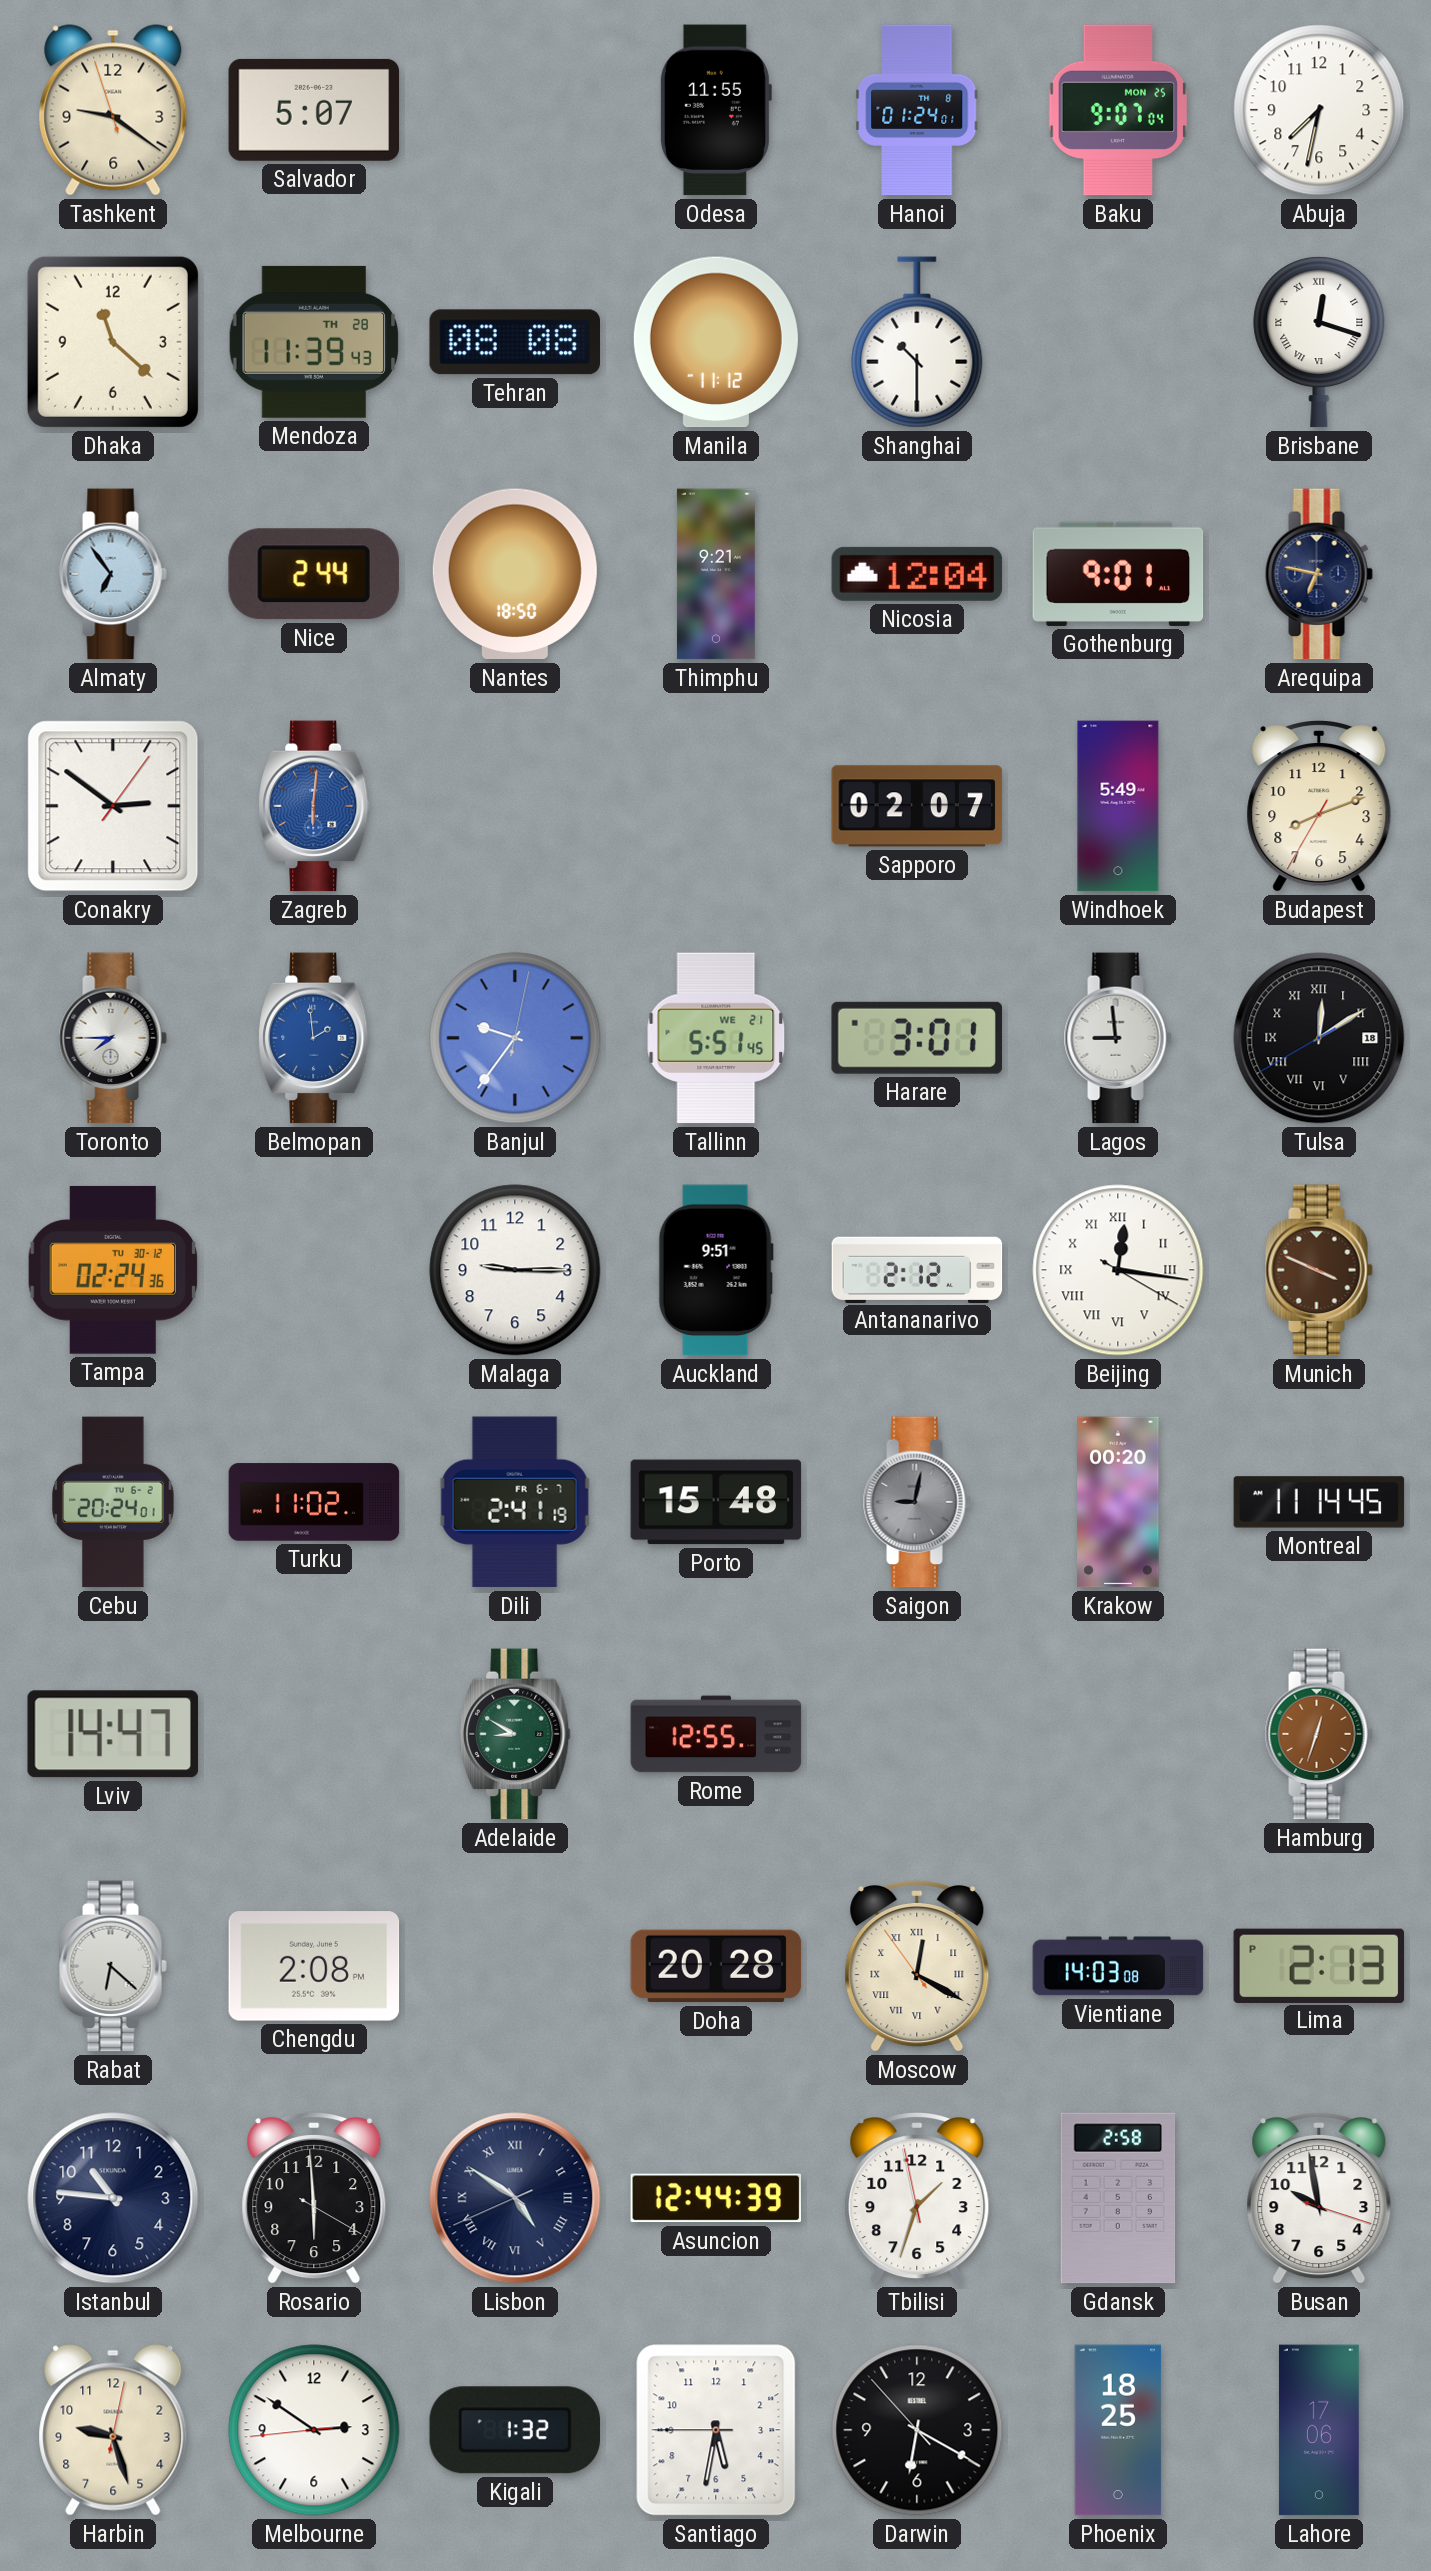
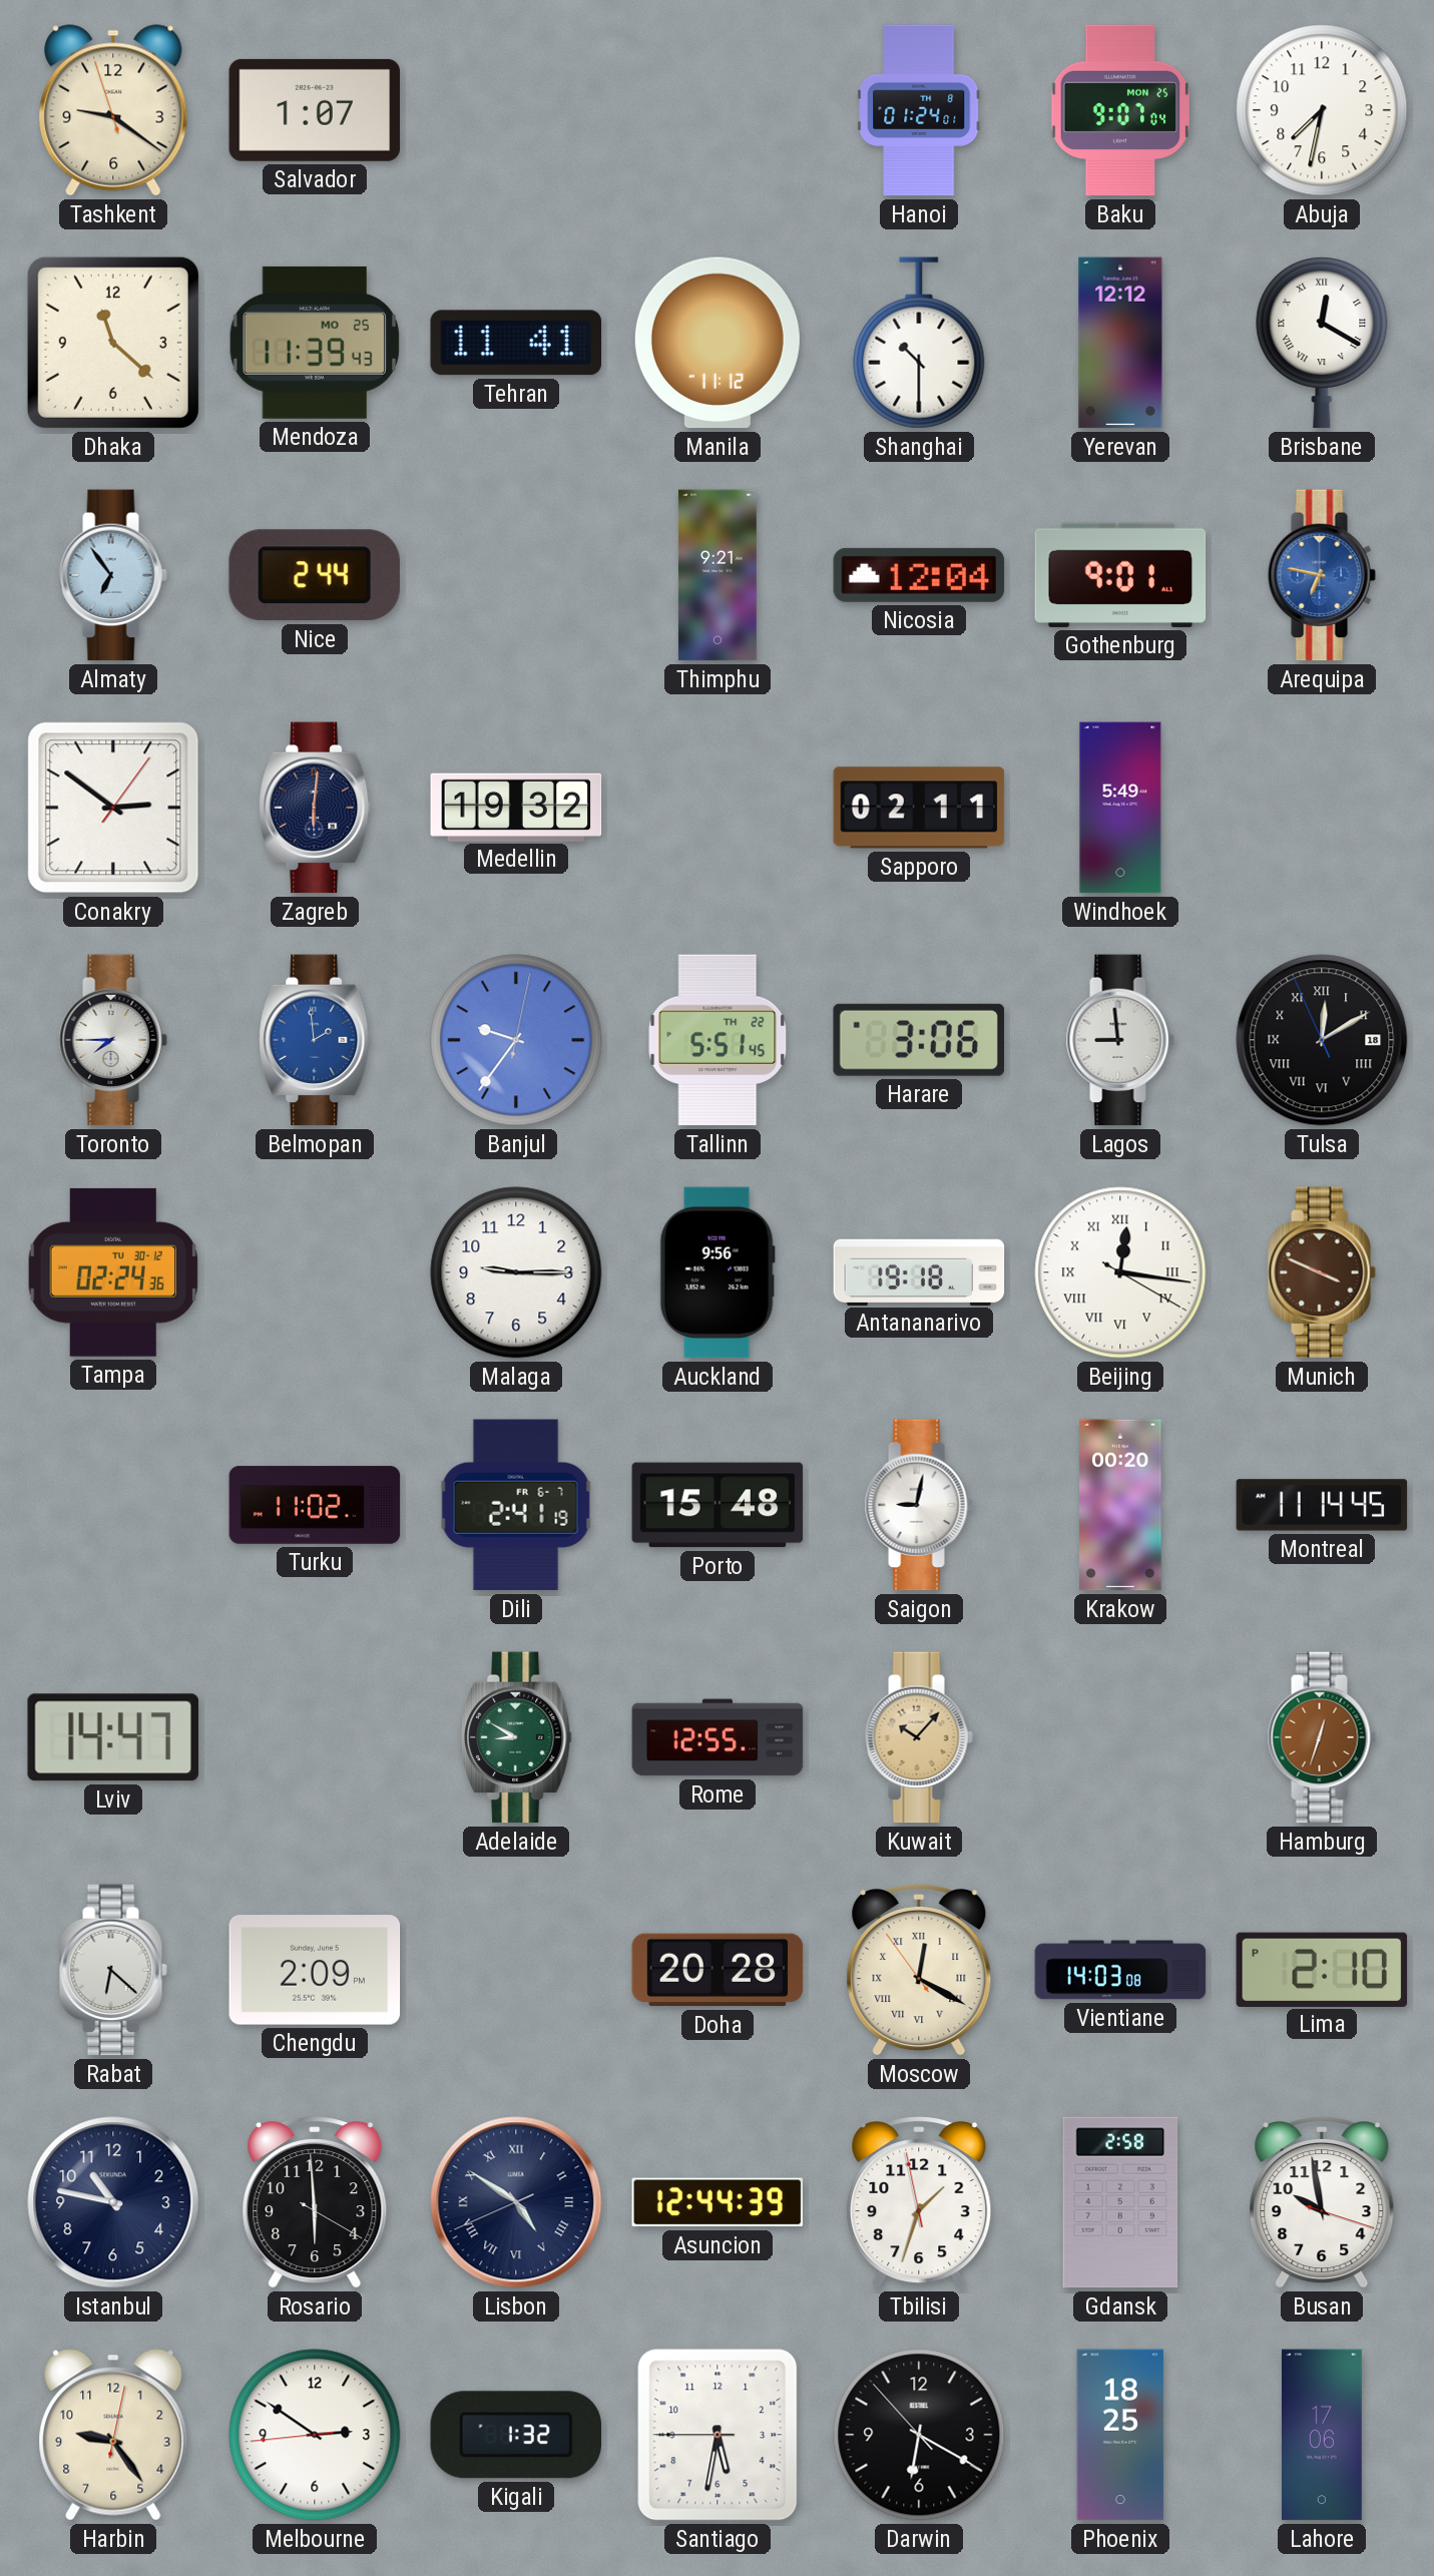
Salvador: 5:07 -> 1:07 (315, 110)
Odesa: 11:55 -> none (715, 110)
Mendoza date: TH 28 -> MO 25 (315, 343)
Tehran: 08:08 -> 11:41 (515, 343)
Yerevan: none -> 12:12 (1120, 343)
Brisbane: 12:18 -> 12:20 (1322, 343)
Nantes: 18:50 -> none (515, 574)
Arequipa dial: navy -> blue (1322, 575)
Zagreb dial: blue -> navy (316, 808)
Medellin: none -> 19:32 (516, 807)
Sapporo: 02:07 -> 02:11 (919, 808)
Budapest: 8:11 -> none (1319, 807)
Tallinn date: WE 21 -> TH 22 (718, 1040)
Harare: 3:01 -> 3:06 (919, 1040)
Tulsa: 12:09:40 -> 12:09:56 (1322, 1040)
Auckland: 9:51 -> 9:56 (718, 1272)
Antananarivo: 2:12 -> 19:18 (919, 1271)
Cebu: 20:24 -> none (113, 1502)
Saigon dial: grey -> white (919, 1505)
Kuwait: none -> 10:07 (919, 1737)
Chengdu: 2:08 -> 2:09 (315, 1970)
Lima: 2:13 -> 2:10 (1322, 1969)
Istanbul: 10:46 -> 10:47 (113, 2202)
Harbin: 9:27 -> 9:24 (113, 2435)
